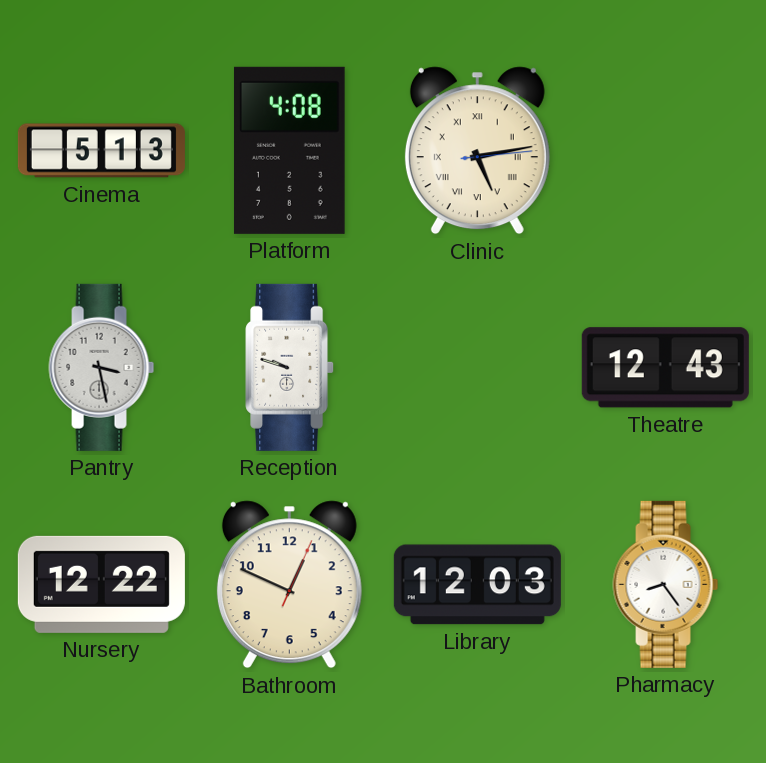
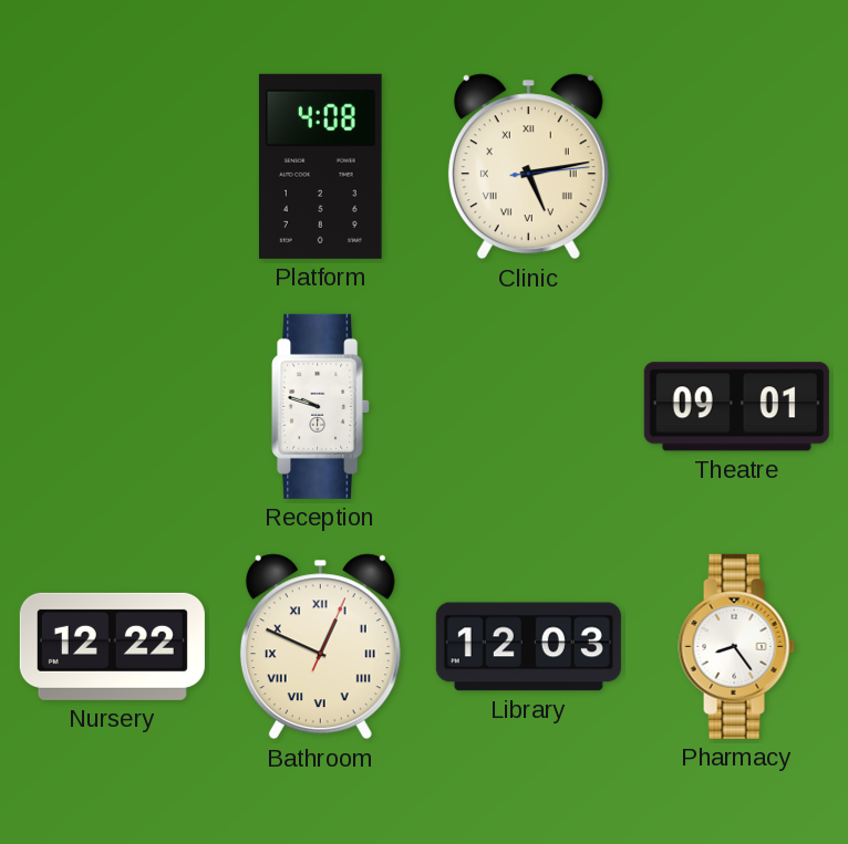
Cinema: 5:13 -> none (101, 151)
Pantry: 3:28 -> none (102, 367)
Theatre: 12:43 -> 09:01 (736, 407)
Bathroom numerals: Arabic -> Roman (320, 647)
